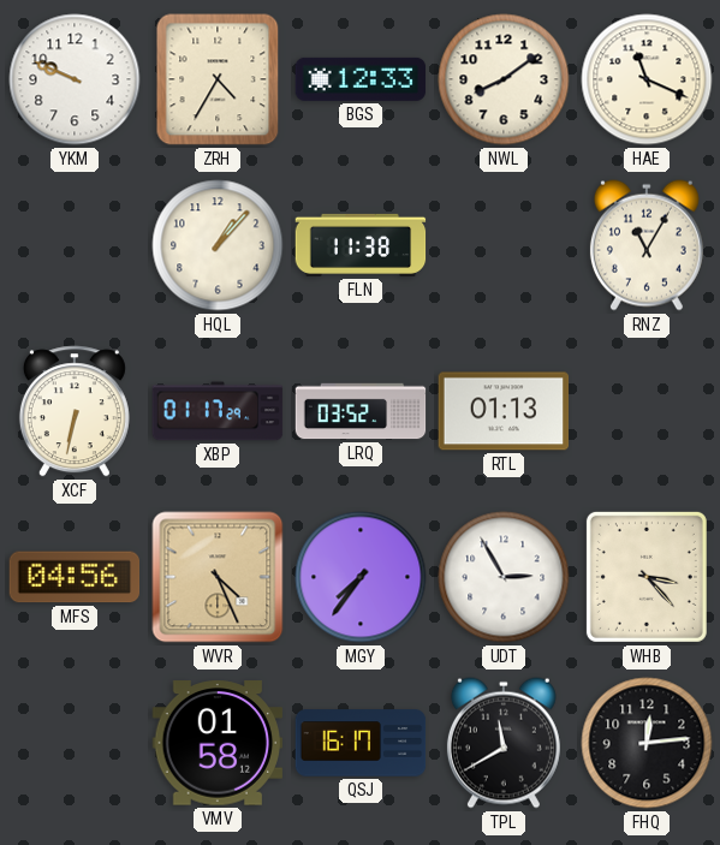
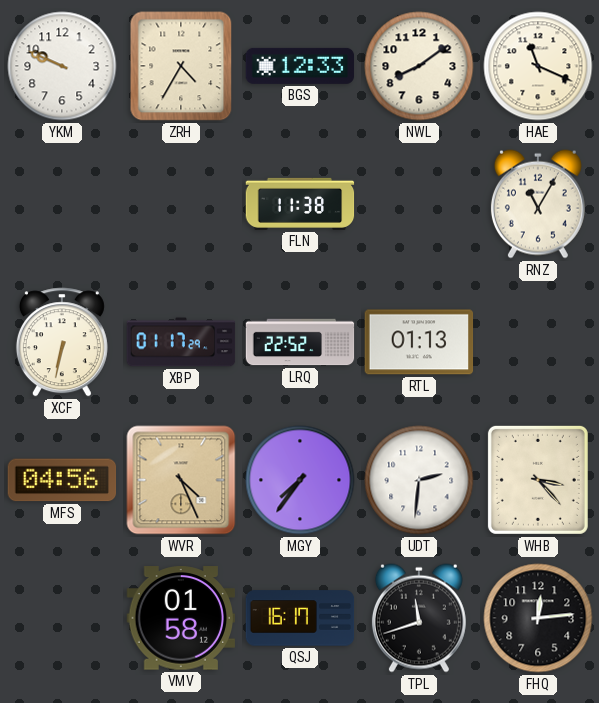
HQL: 1:07 -> none (218, 245)
LRQ: 03:52 -> 22:52 (300, 342)
UDT: 2:55 -> 2:31 (419, 480)
TPL: 11:40 -> 11:42 (419, 618)
